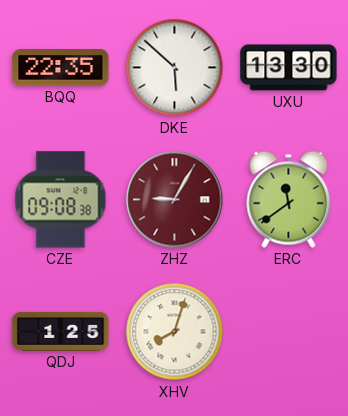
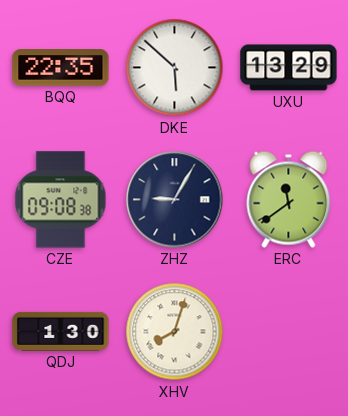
UXU: 13:30 -> 13:29 (289, 68)
ZHZ dial: burgundy -> navy (175, 200)
QDJ: 1:25 -> 1:30 (61, 331)
